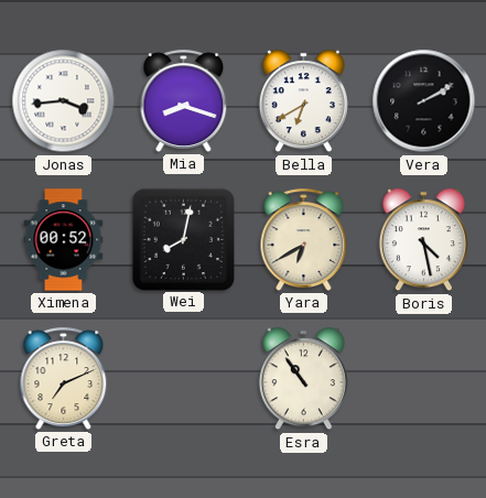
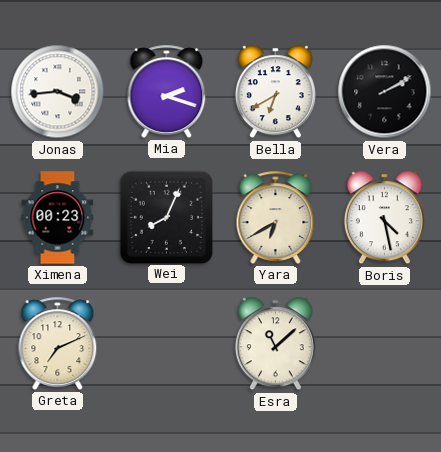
Mia: 8:18 -> 2:18 (167, 91)
Ximena: 00:52 -> 00:23 (58, 218)
Wei: 8:02 -> 8:04 (166, 217)
Esra: 10:54 -> 11:08 (275, 344)
